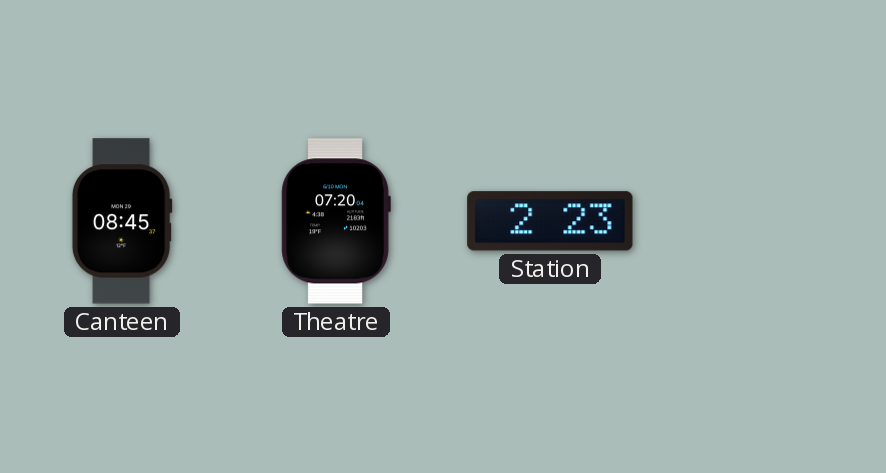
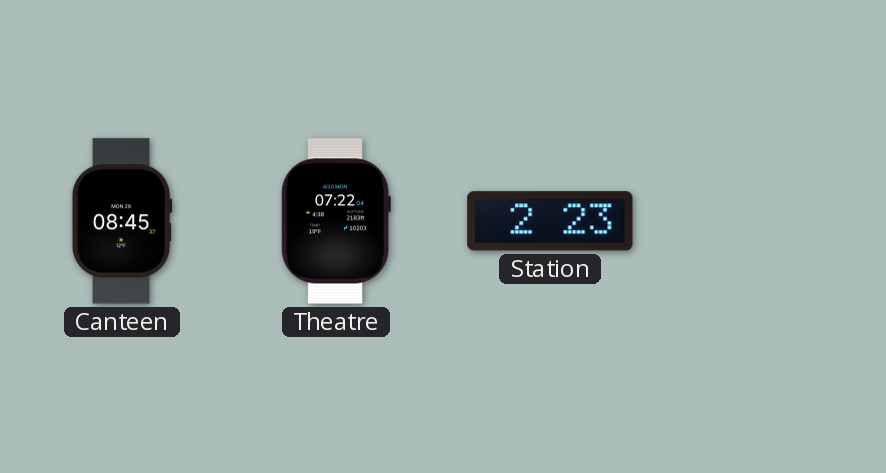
Theatre: 07:20 -> 07:22 (336, 221)
